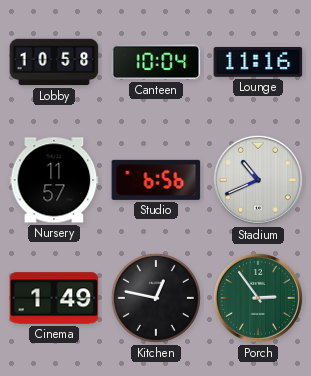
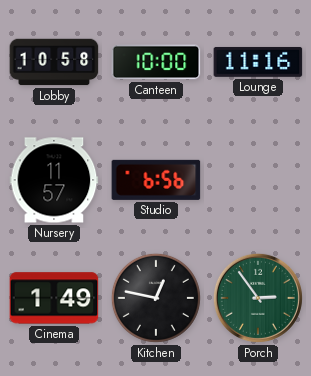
Canteen: 10:04 -> 10:00 (156, 62)
Stadium: 10:41 -> none (258, 180)
